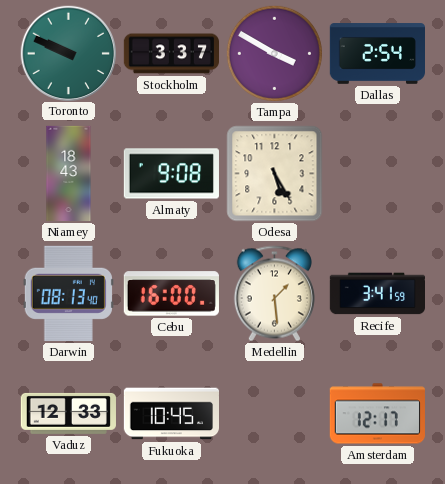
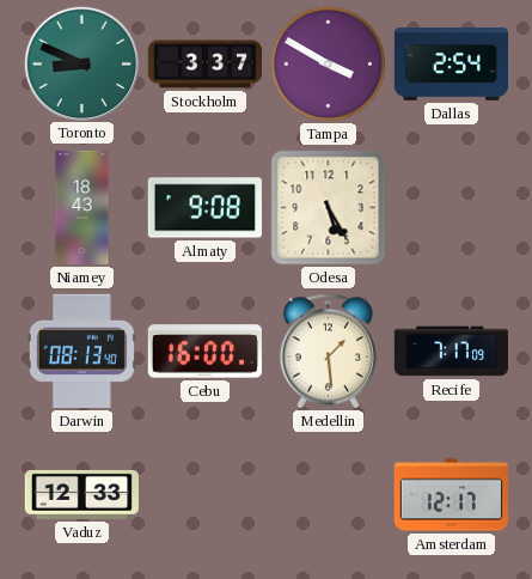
Toronto: 9:49 -> 8:49 (81, 63)
Recife: 3:41 -> 7:17 (451, 352)
Fukuoka: 10:45 -> none (171, 414)
